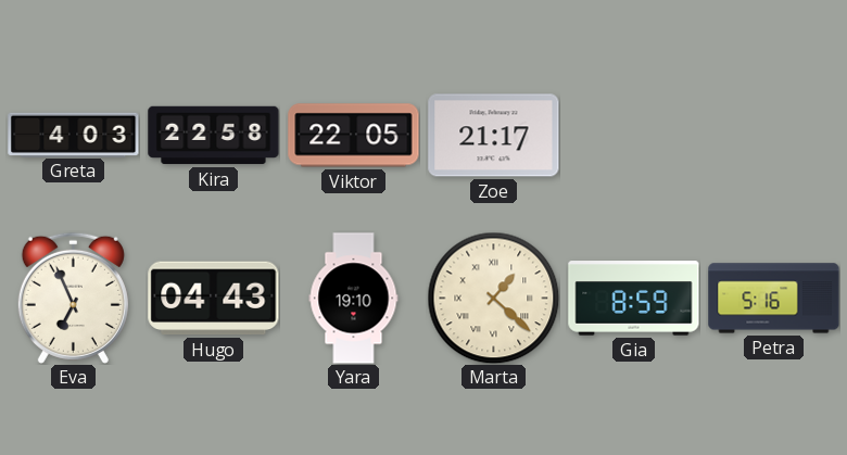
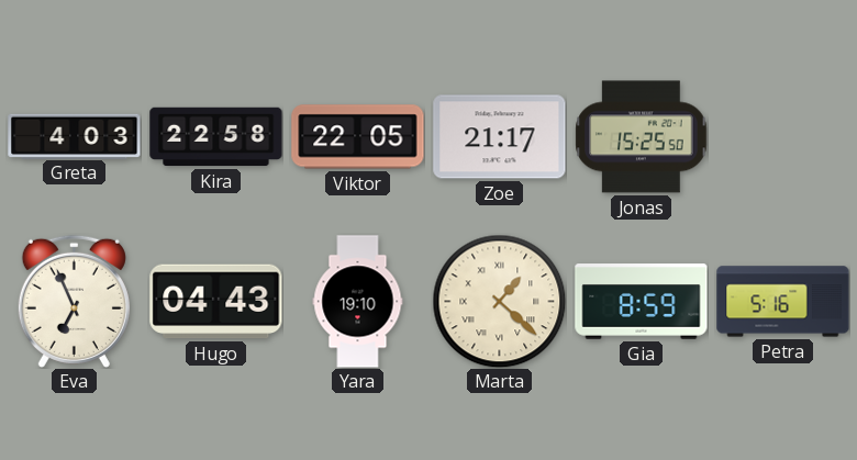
Jonas: none -> 15:25 (642, 137)
